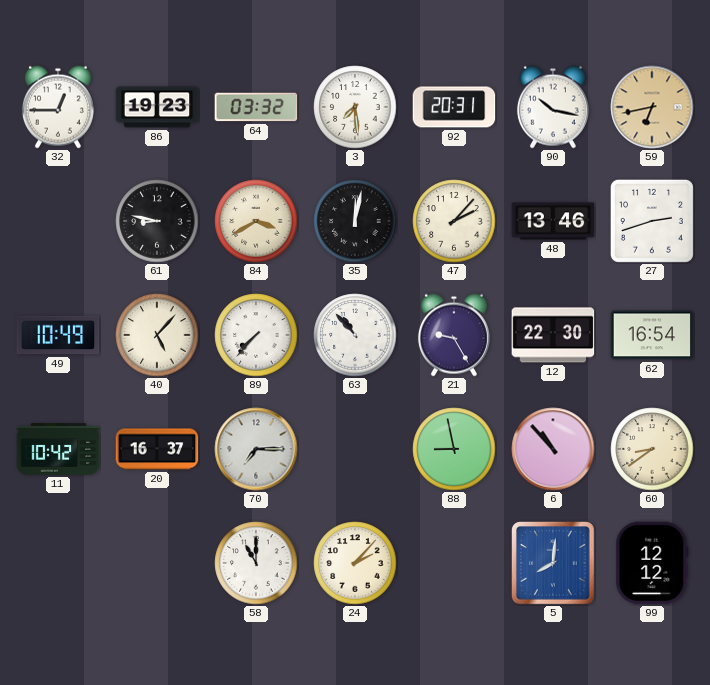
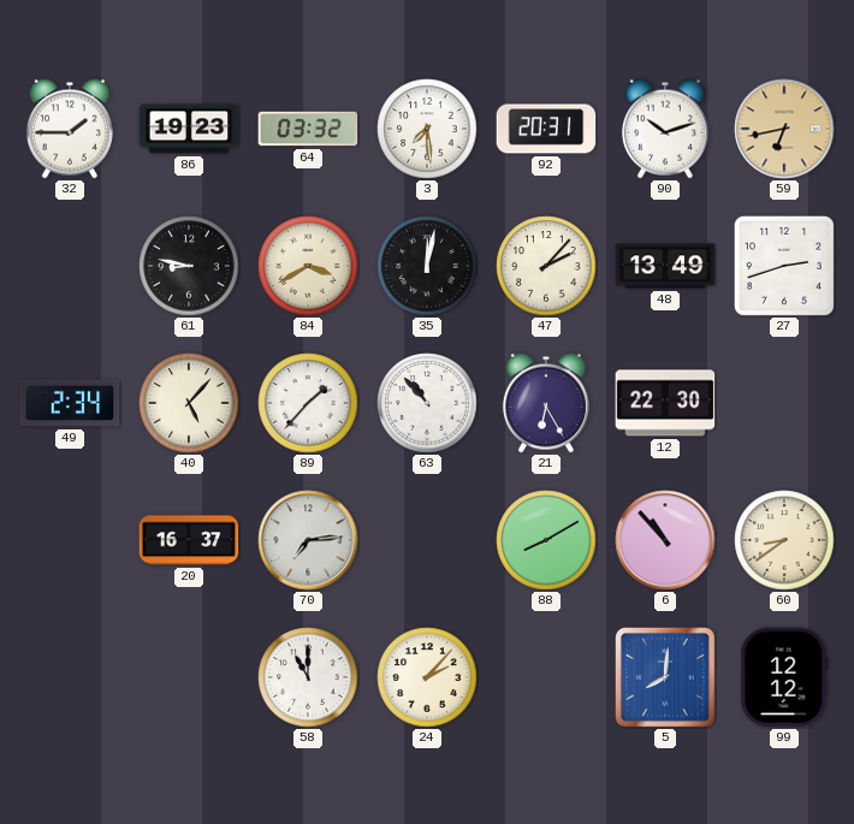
32: 12:45 -> 1:45 (70, 129)
90: 10:17 -> 10:12 (665, 129)
48: 13:46 -> 13:49 (665, 266)
49: 10:49 -> 2:34 (70, 403)
89: 7:37 -> 1:37 (308, 403)
21: 9:25 -> 6:25 (546, 403)
62: 16:54 -> none (652, 335)
11: 10:42 -> none (58, 449)
70: 7:15 -> 7:14 (308, 540)
88: 8:58 -> 8:10 (546, 540)
